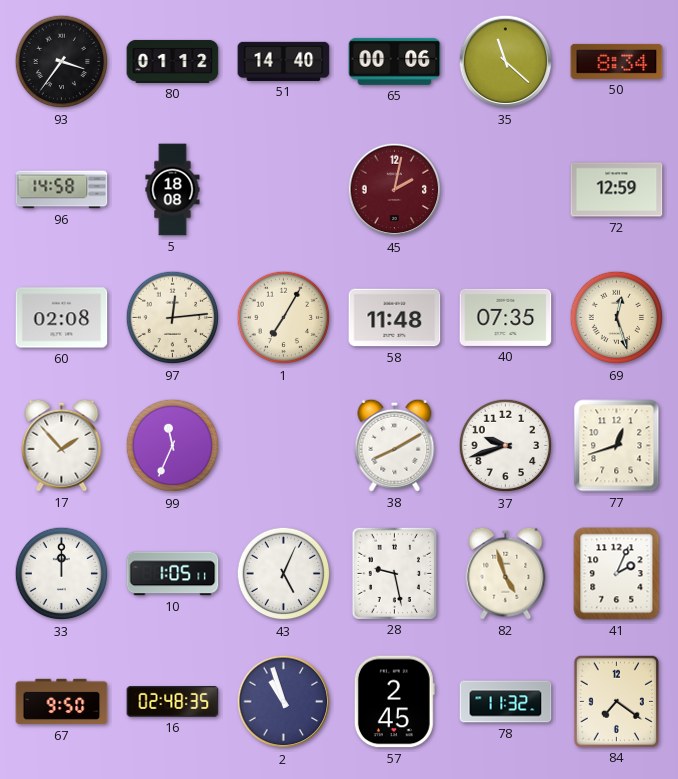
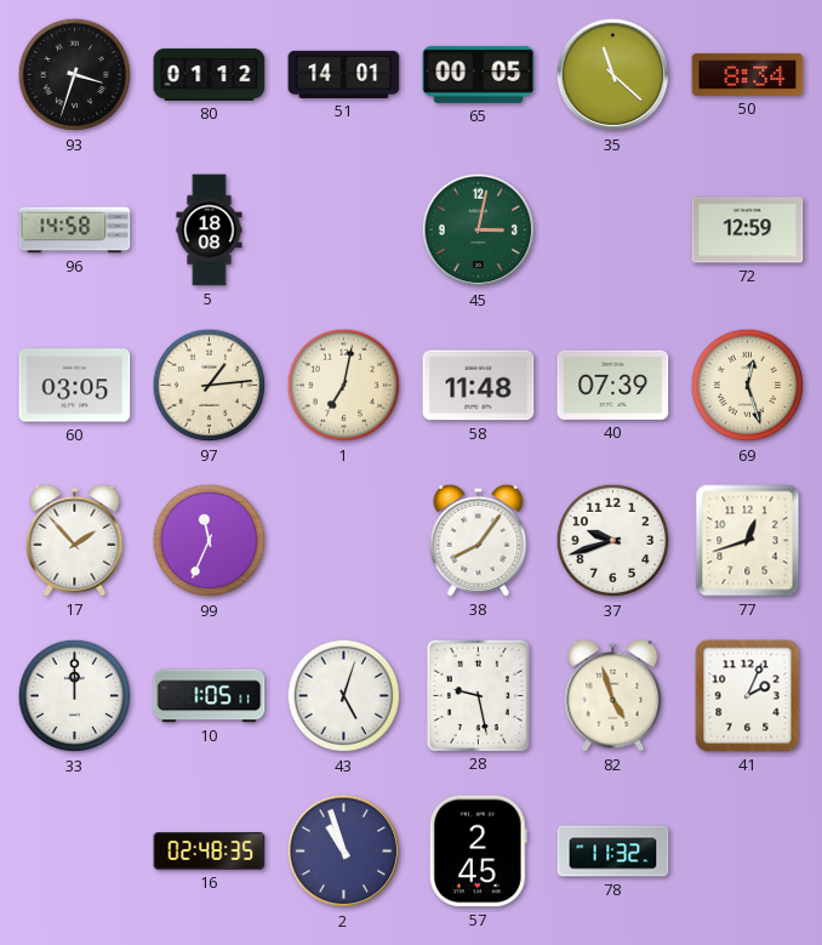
93: 3:36 -> 3:33 (75, 75)
51: 14:40 -> 14:01 (344, 74)
65: 00:06 -> 00:05 (479, 74)
45: 2:02 -> 3:02 (479, 230)
45 dial: burgundy -> green (479, 230)
60: 02:08 -> 03:05 (75, 386)
97: 12:14 -> 1:14 (210, 386)
1: 7:05 -> 7:02 (344, 386)
40: 07:35 -> 07:39 (613, 385)
38: 8:10 -> 8:06 (479, 540)
43: 5:04 -> 5:03 (344, 696)
67: 9:50 -> none (62, 702)
84: 7:21 -> none (616, 701)
